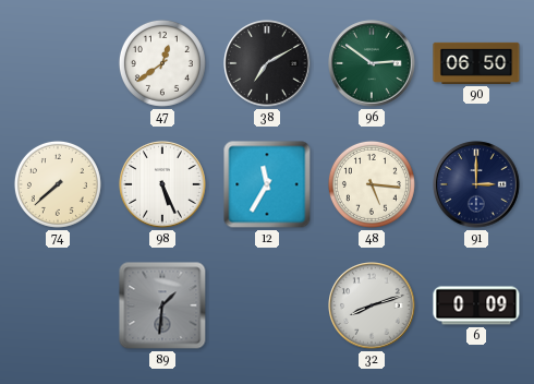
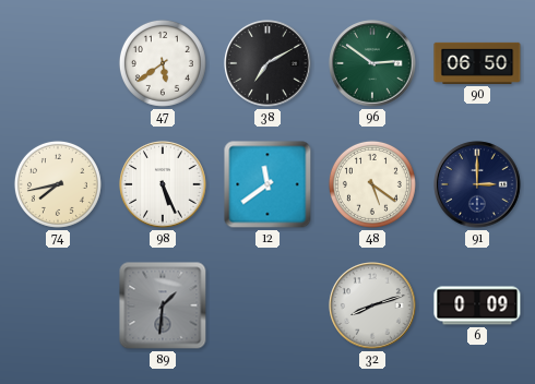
47: 12:39 -> 5:39 (163, 63)
74: 7:38 -> 7:43 (58, 184)
12: 11:35 -> 11:39 (267, 184)
48: 5:16 -> 5:21 (372, 184)
